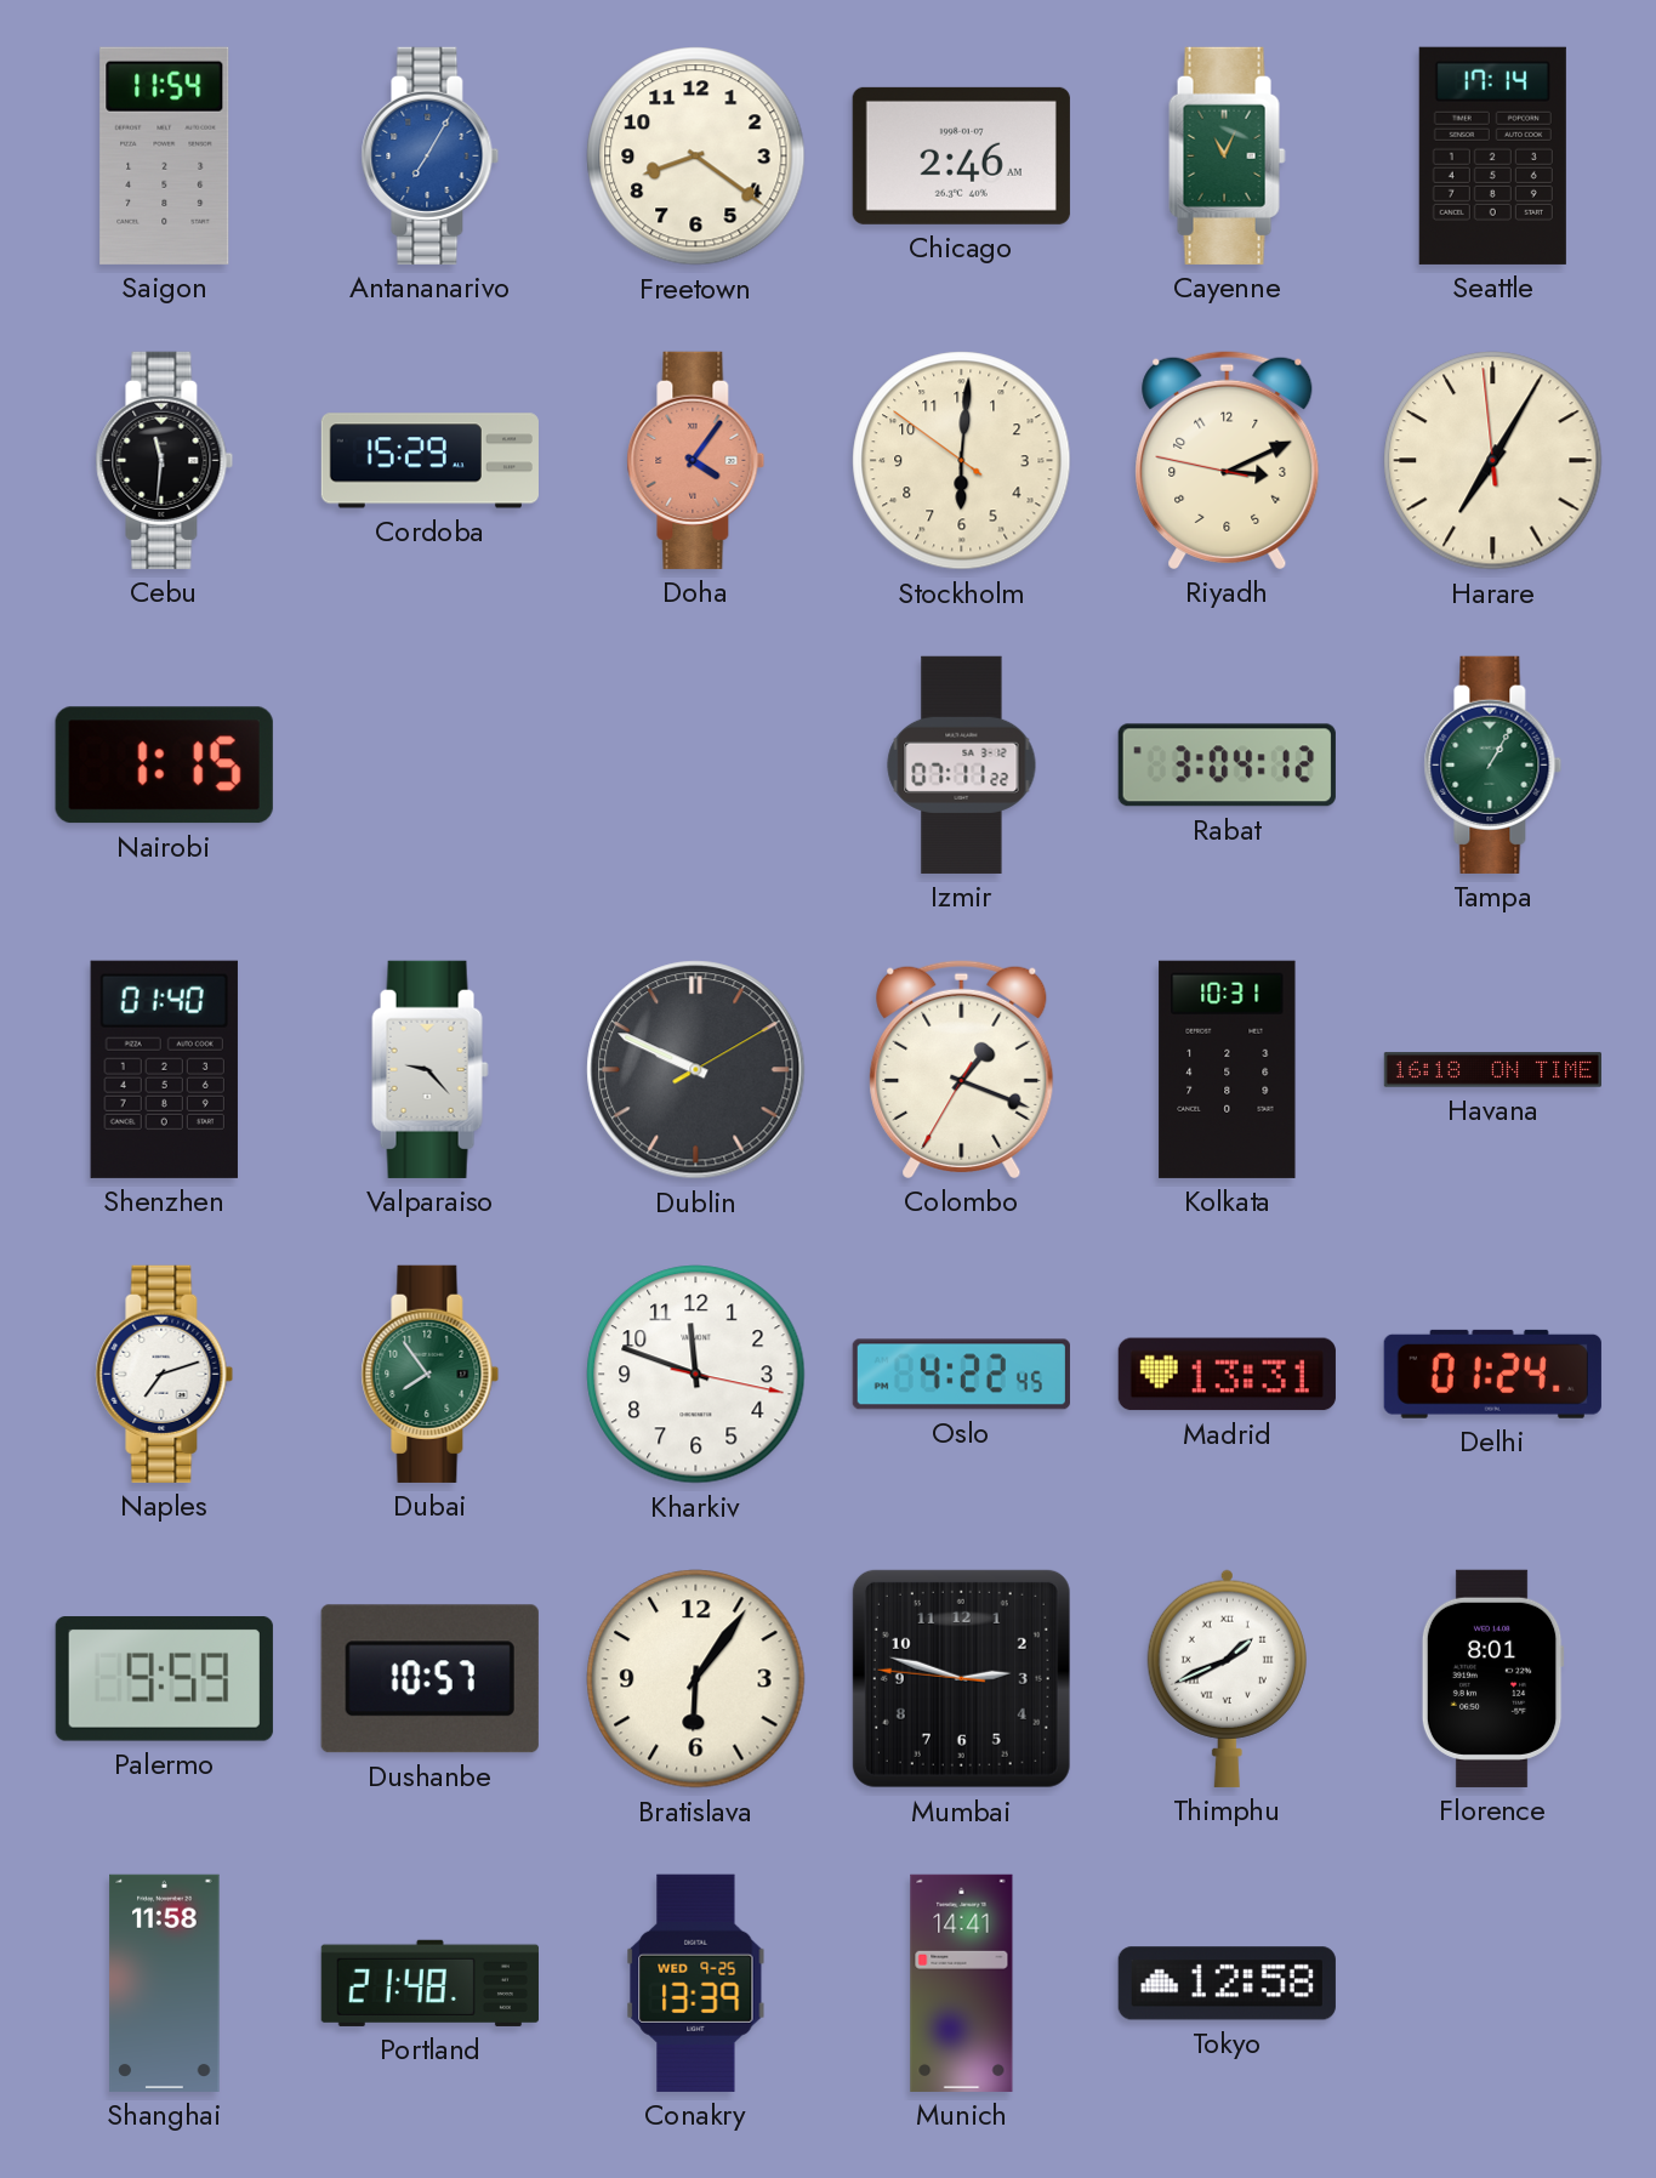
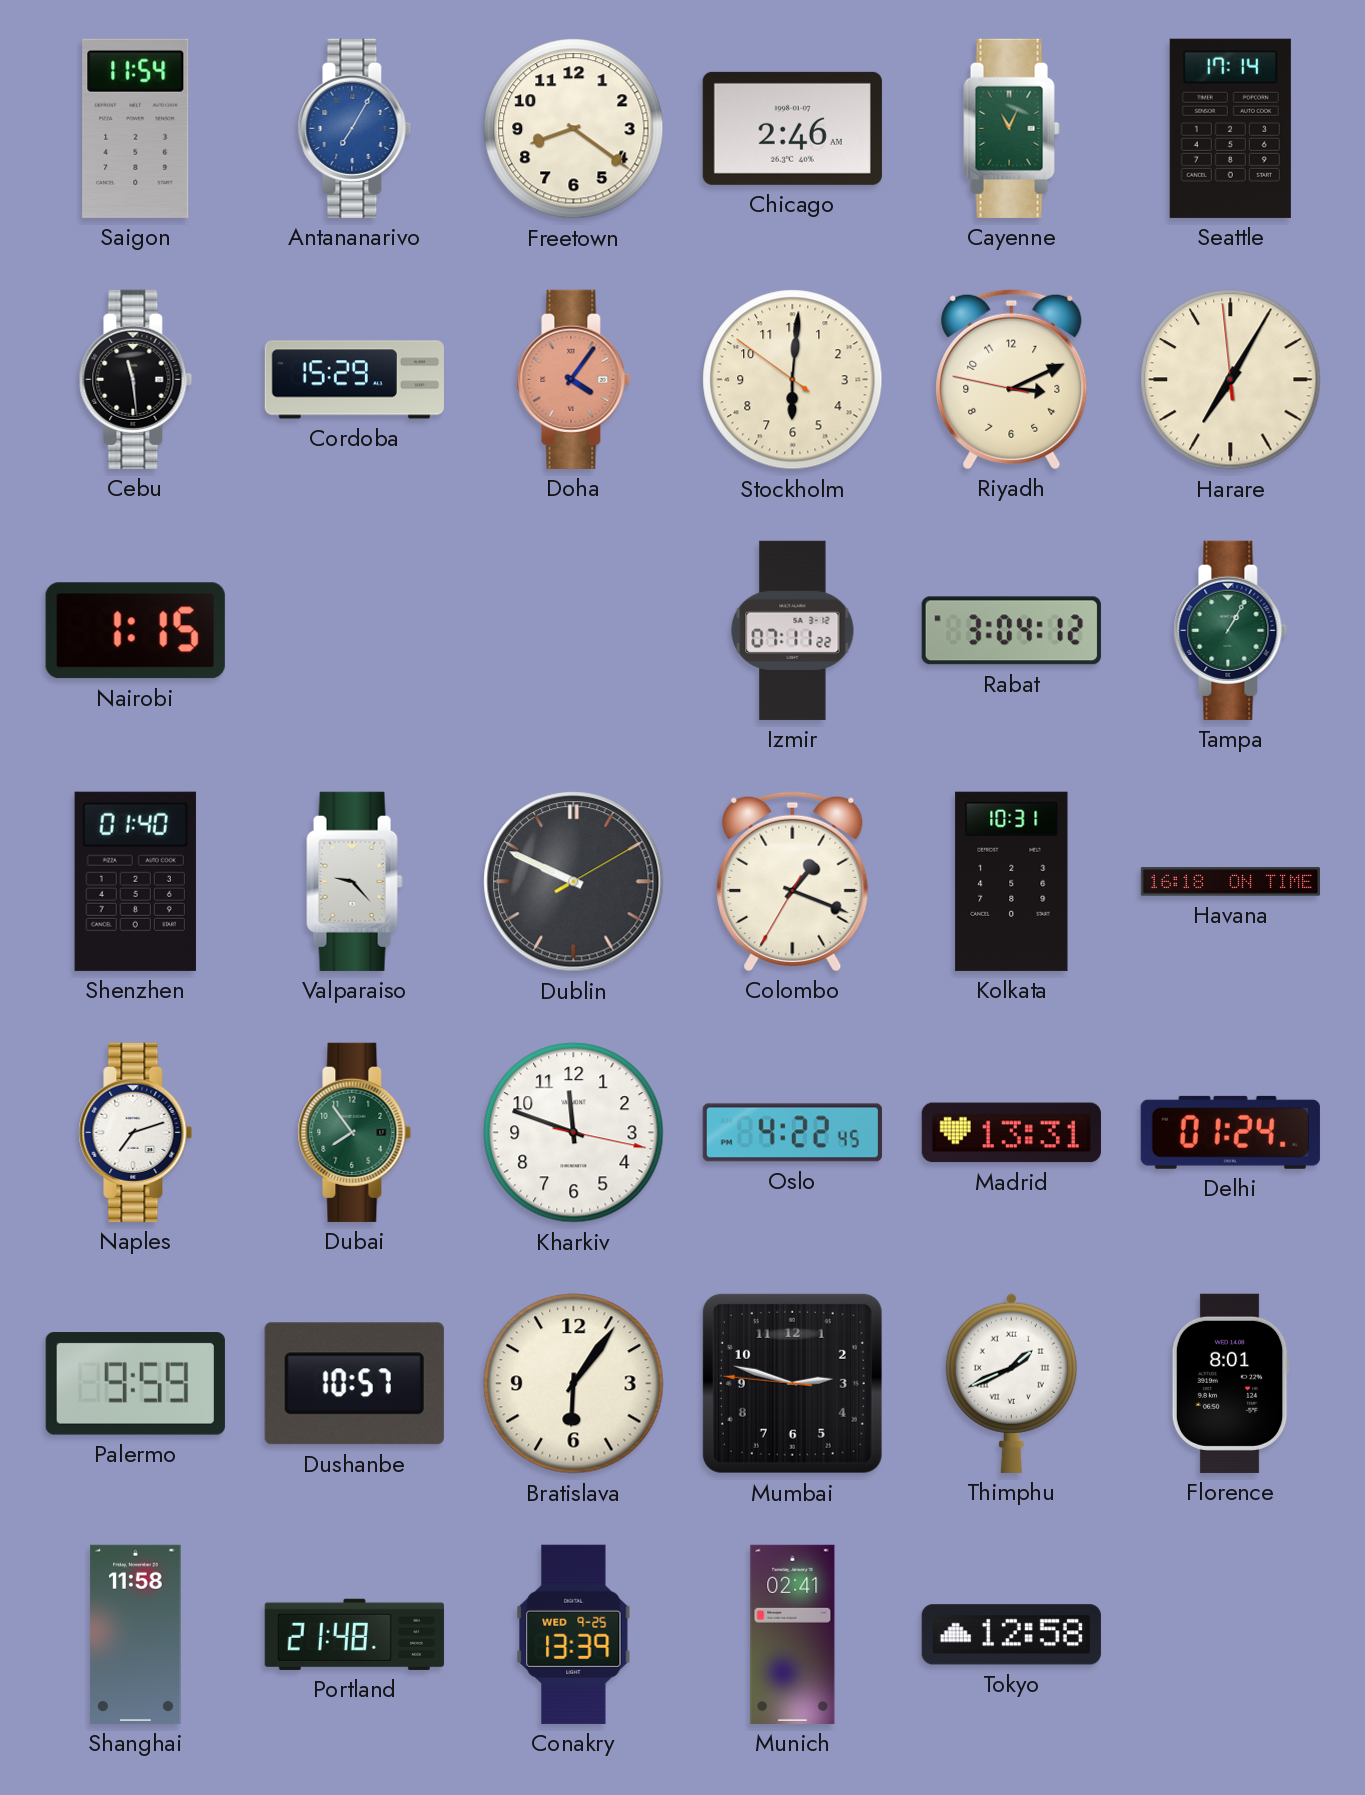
Cebu: 11:31 -> 11:29 (136, 379)
Munich: 14:41 -> 02:41 (793, 1634)
